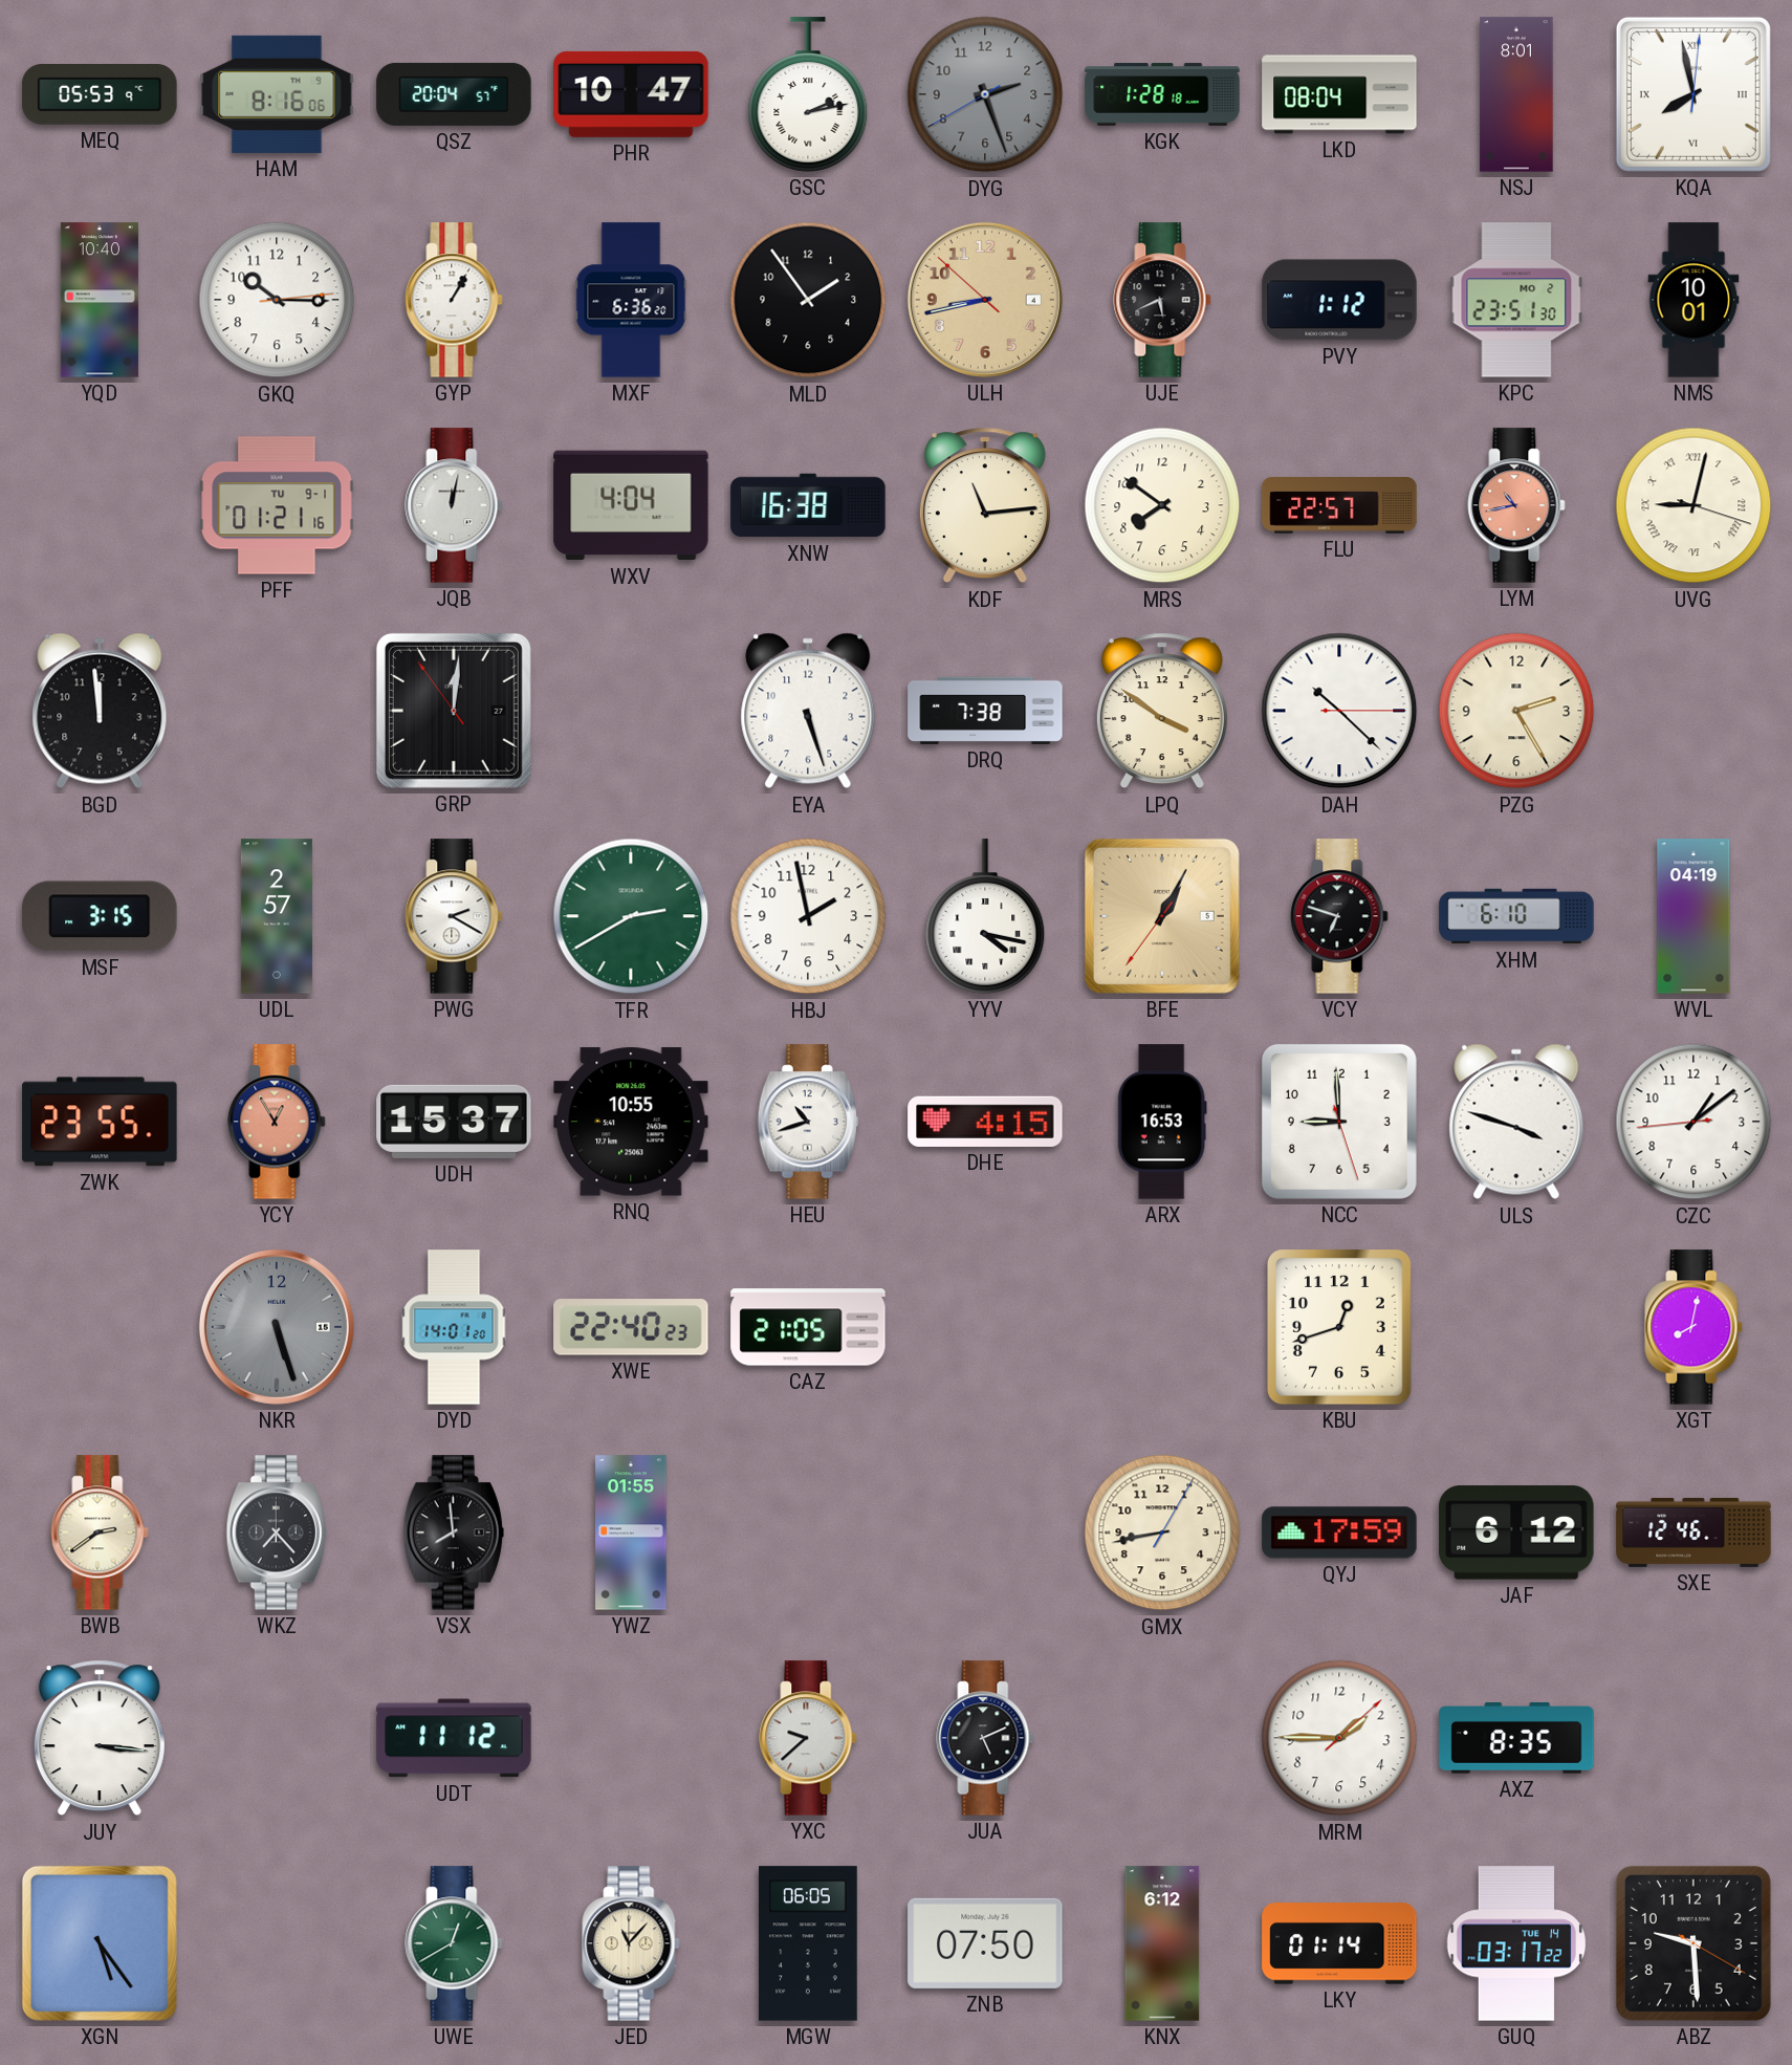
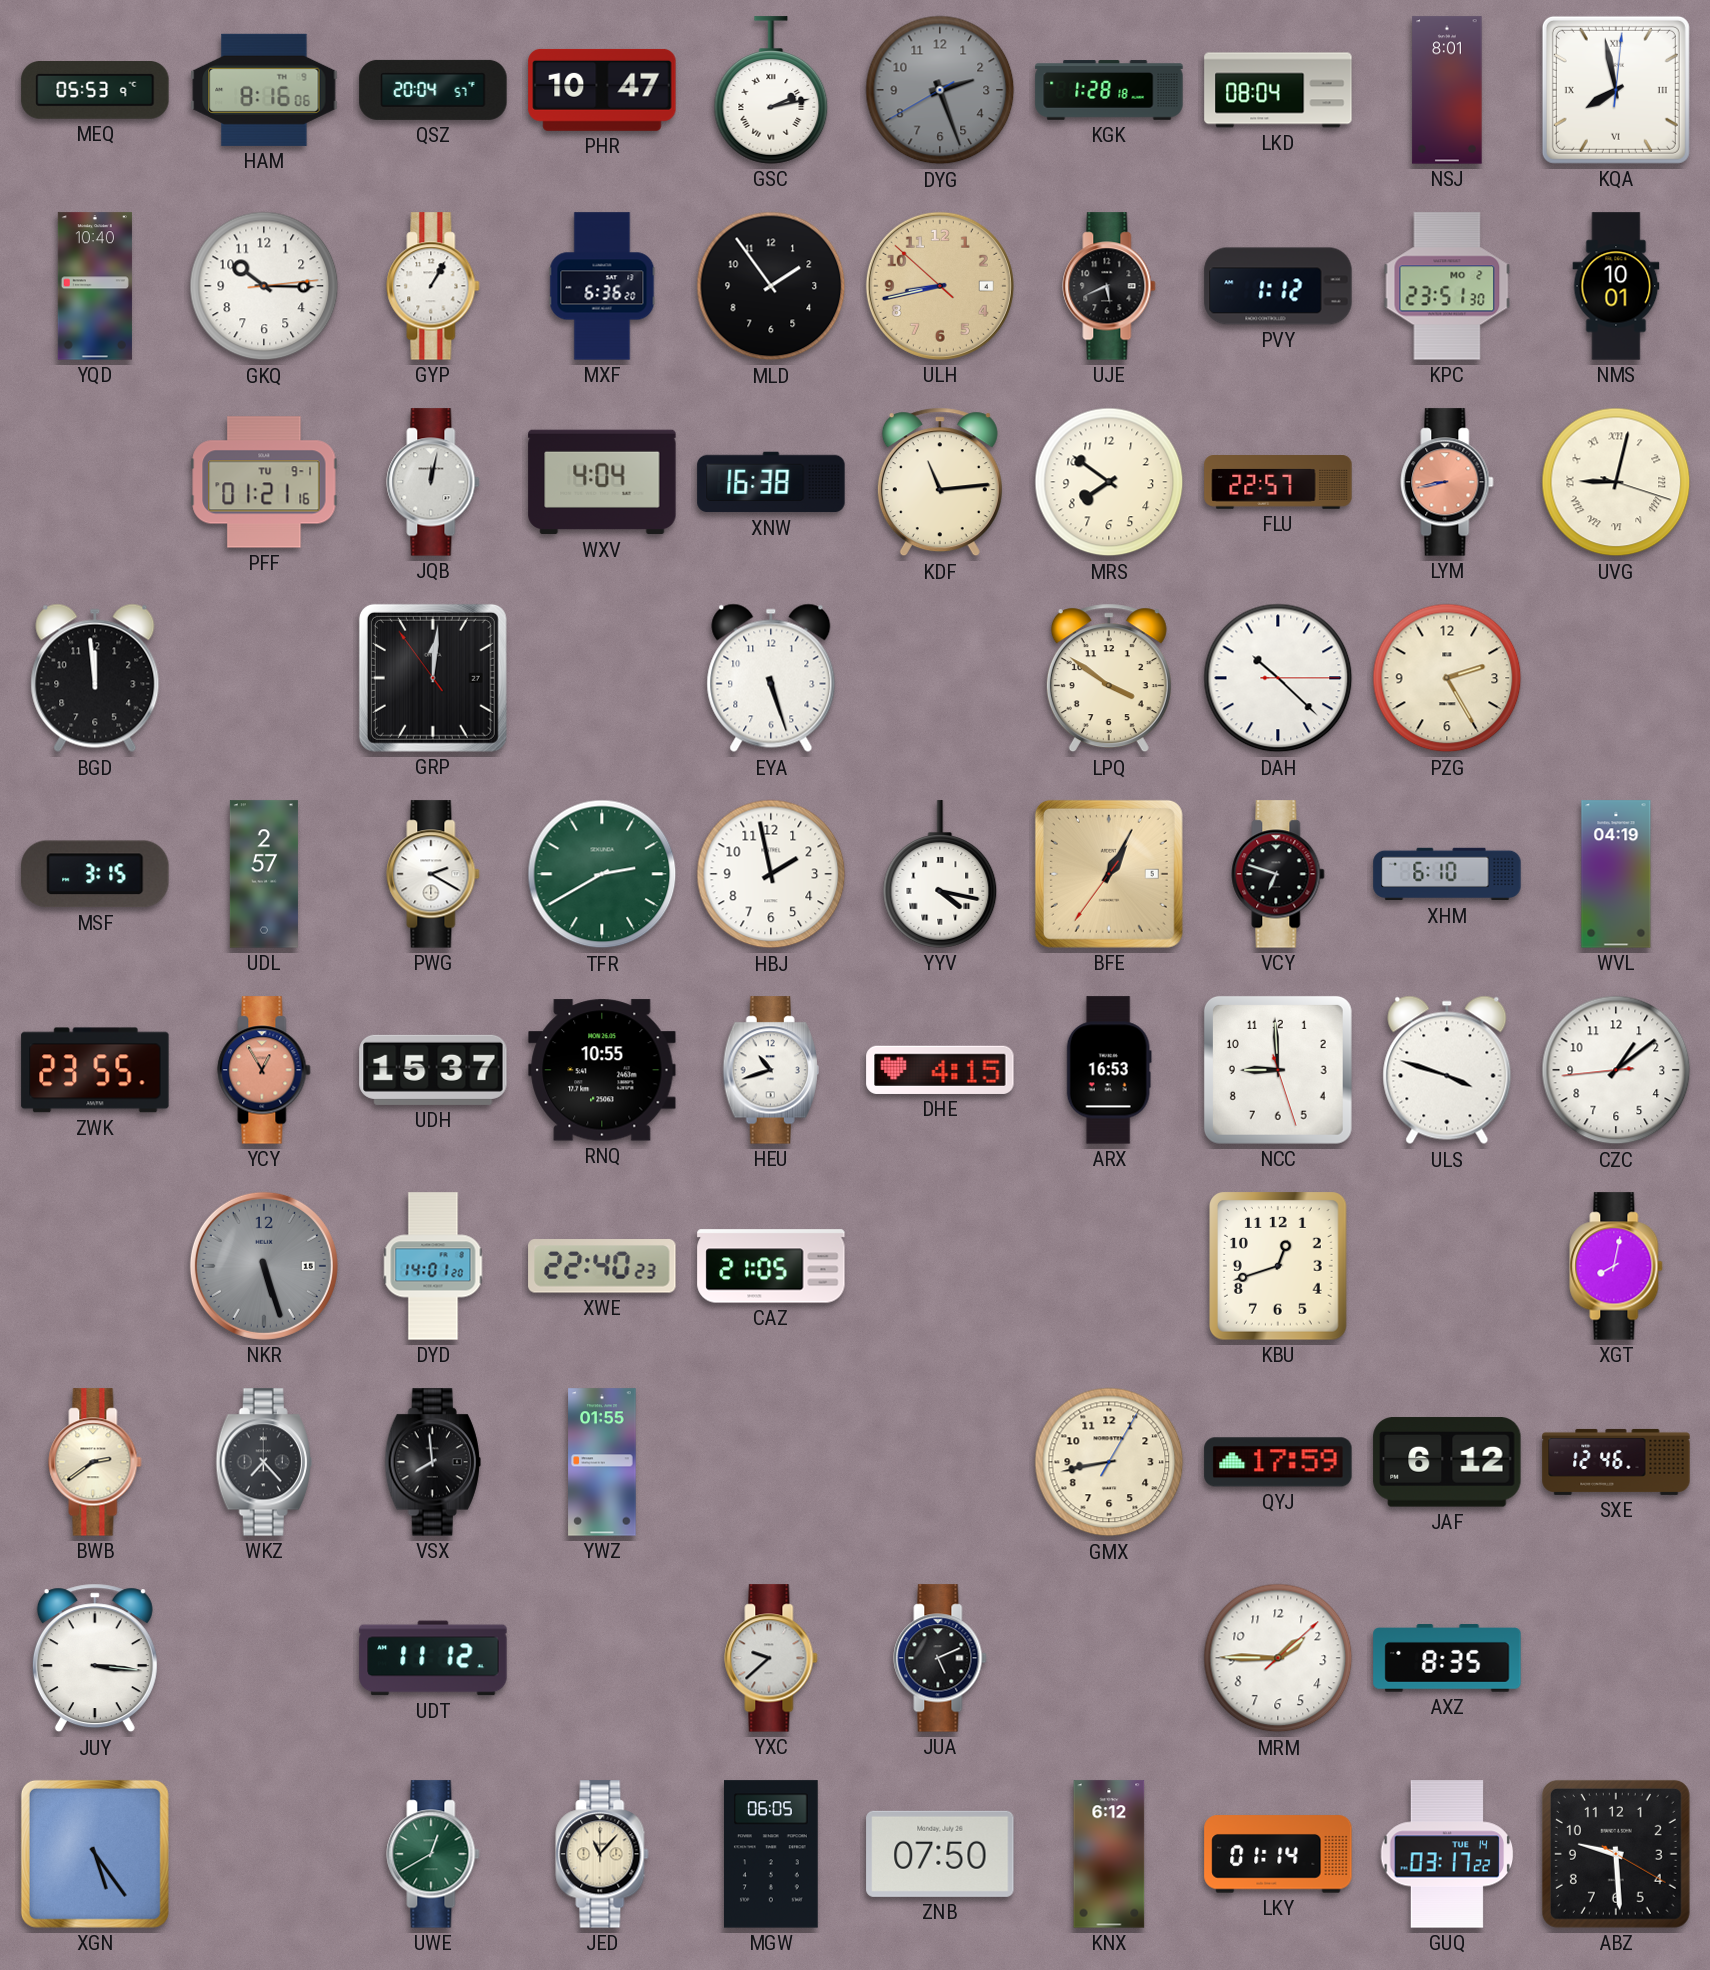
LYM: 10:43 -> 8:43 (1447, 482)
DRQ: 7:38 -> none (985, 711)
